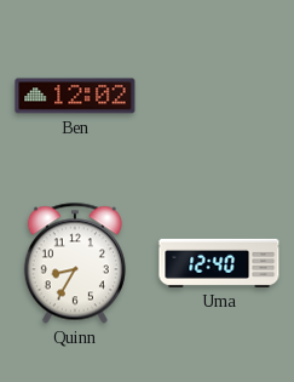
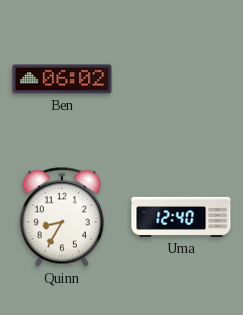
Ben: 12:02 -> 06:02 (62, 79)
